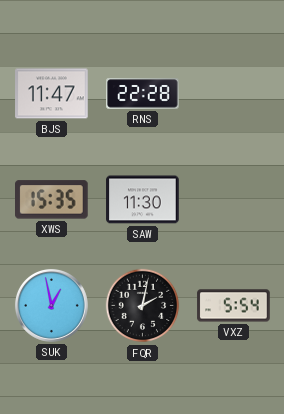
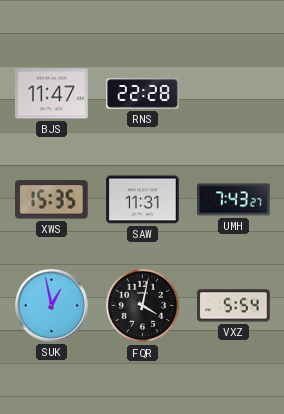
SAW: 11:30 -> 11:31 (143, 200)
UMH: none -> 7:43 (234, 200)
FQR: 2:02 -> 4:02 (143, 306)
